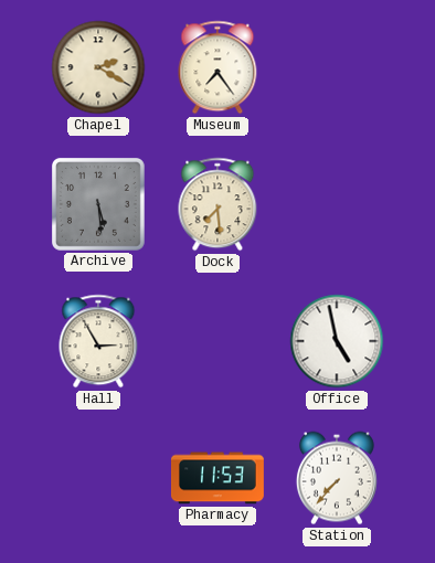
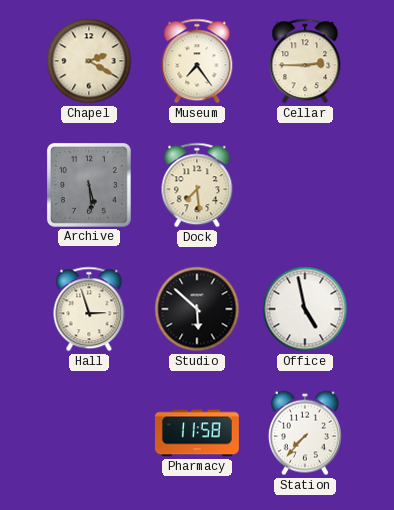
Cellar: none -> 2:45 (305, 61)
Hall: 2:55 -> 2:57 (89, 309)
Studio: none -> 5:52 (197, 309)
Pharmacy: 11:53 -> 11:58 (197, 433)
